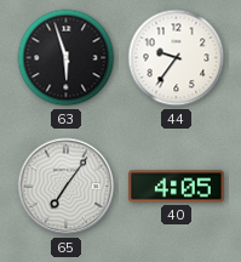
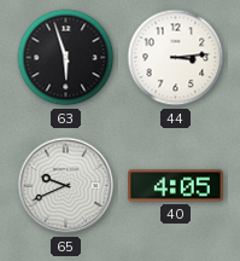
44: 9:36 -> 3:14 (176, 58)
65: 7:06 -> 9:41 (66, 186)
